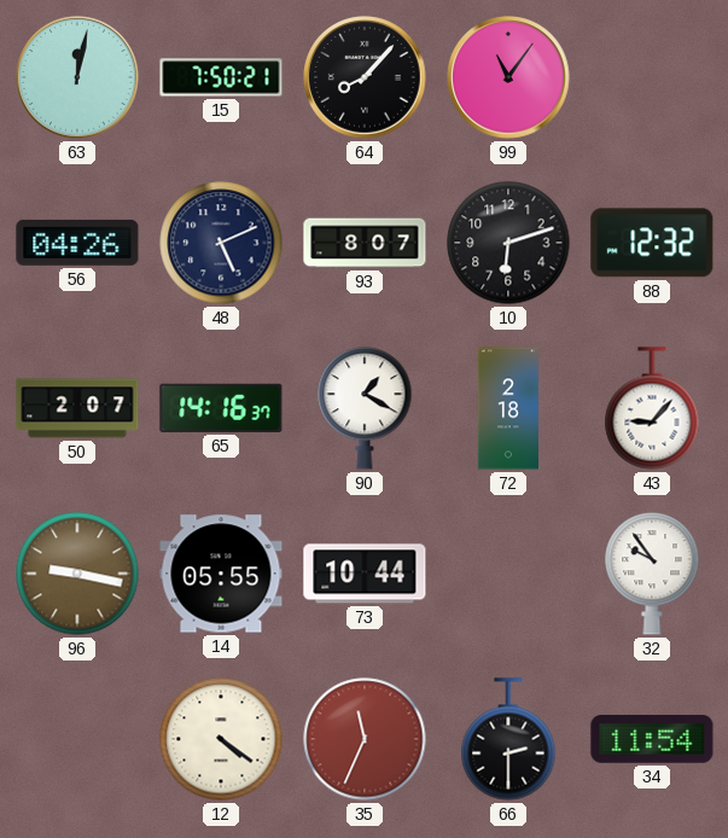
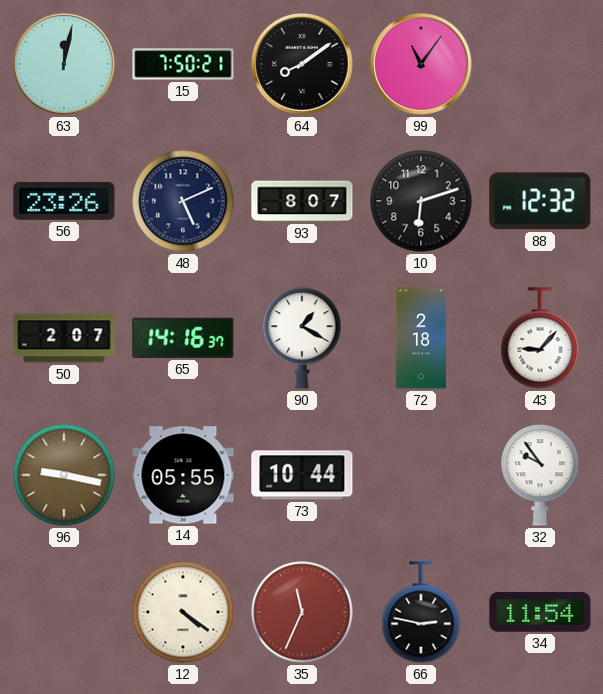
64: 8:07 -> 8:09 (302, 64)
56: 04:26 -> 23:26 (64, 201)
66: 2:30 -> 2:47 (421, 612)
